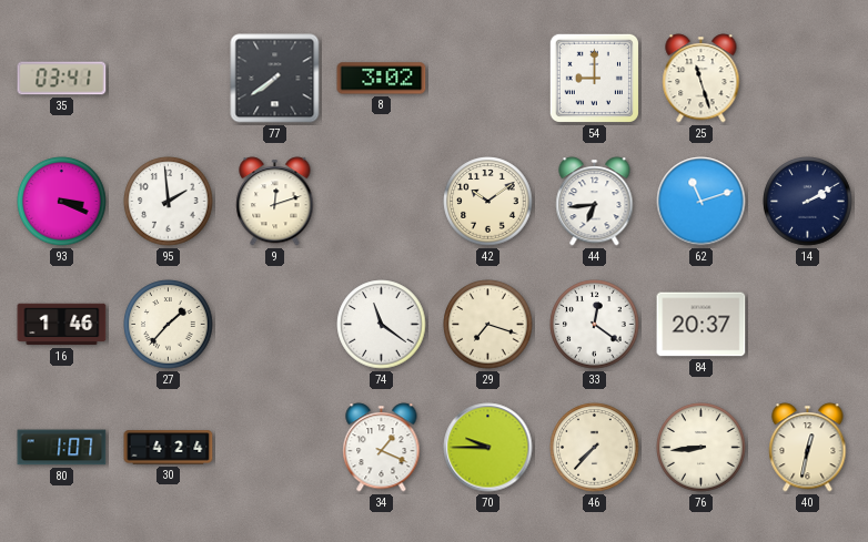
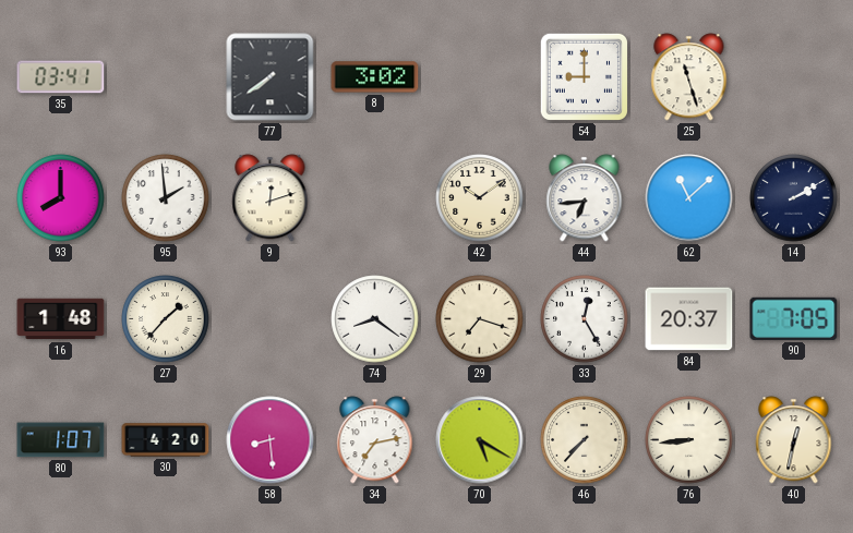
93: 3:19 -> 8:00 (61, 198)
62: 11:12 -> 11:08 (689, 198)
16: 1:46 -> 1:48 (61, 319)
74: 11:21 -> 8:21 (375, 319)
33: 12:21 -> 12:25 (585, 319)
90: none -> 7:05 (794, 318)
30: 4:24 -> 4:20 (166, 440)
58: none -> 8:29 (271, 440)
34: 1:19 -> 7:13 (375, 440)
70: 9:45 -> 5:20 (480, 440)
